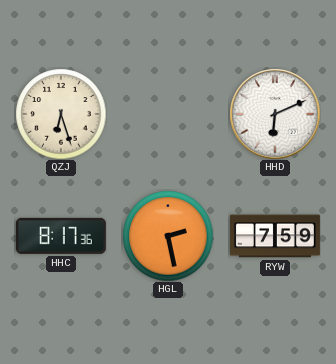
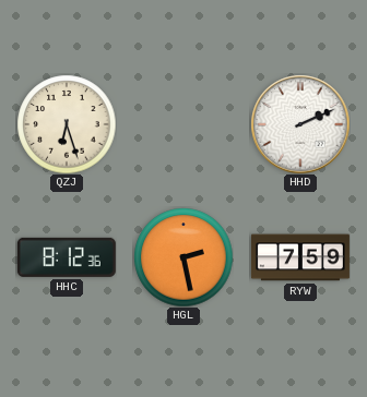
HHD: 6:11 -> 2:11 (300, 124)
HHC: 8:17 -> 8:12 (67, 257)
